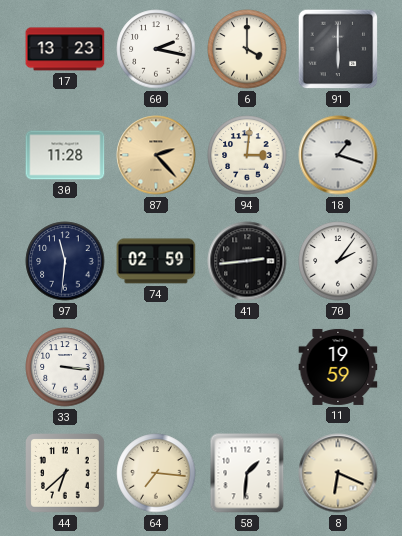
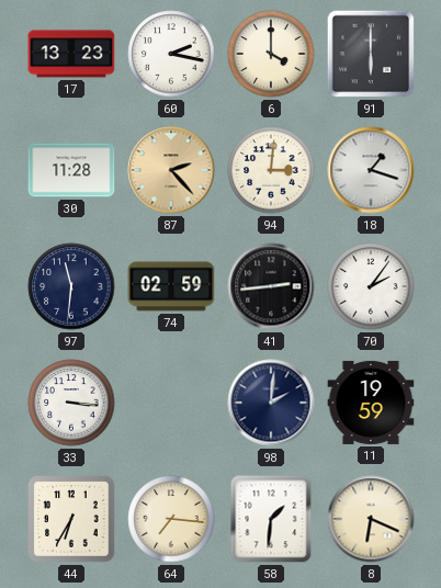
98: none -> 2:01 (271, 403)
44: 6:38 -> 6:35 (72, 520)
